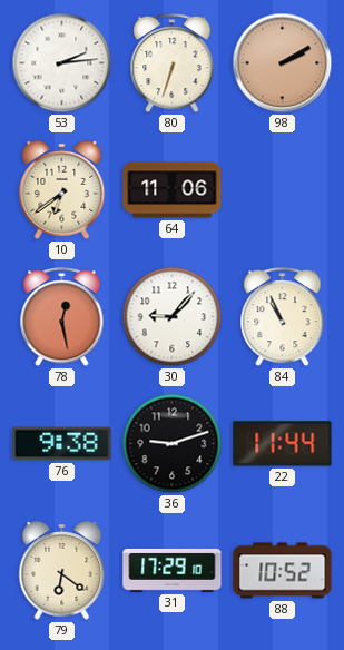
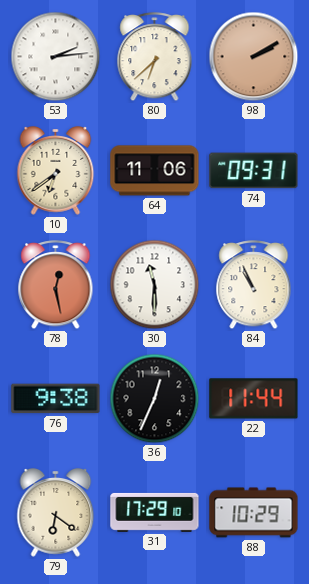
80: 6:33 -> 6:38 (155, 57)
74: none -> 09:31 (254, 171)
30: 9:07 -> 11:30 (155, 285)
36: 9:12 -> 12:34 (155, 399)
88: 10:52 -> 10:29 (254, 513)
